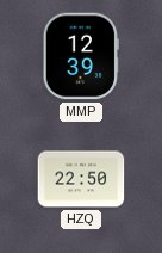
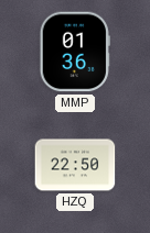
MMP: 12:39 -> 01:36 (75, 52)
